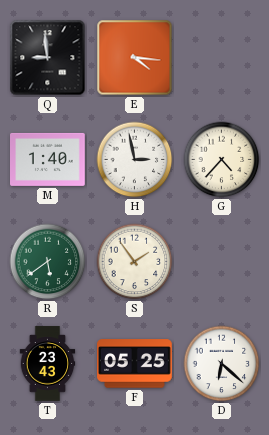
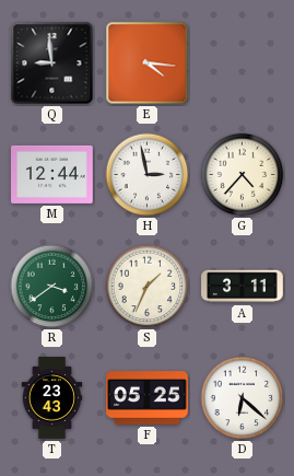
M: 1:40 -> 12:44 (52, 174)
R: 5:39 -> 3:39 (52, 287)
S: 1:54 -> 1:34 (148, 287)
A: none -> 3:11 (243, 287)
